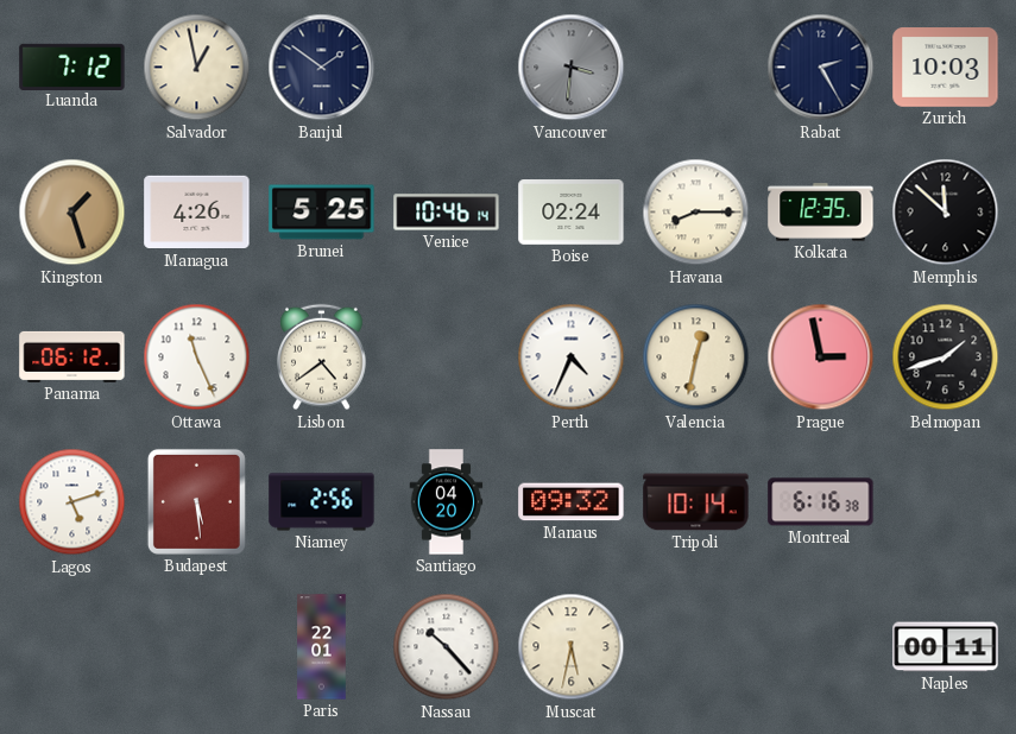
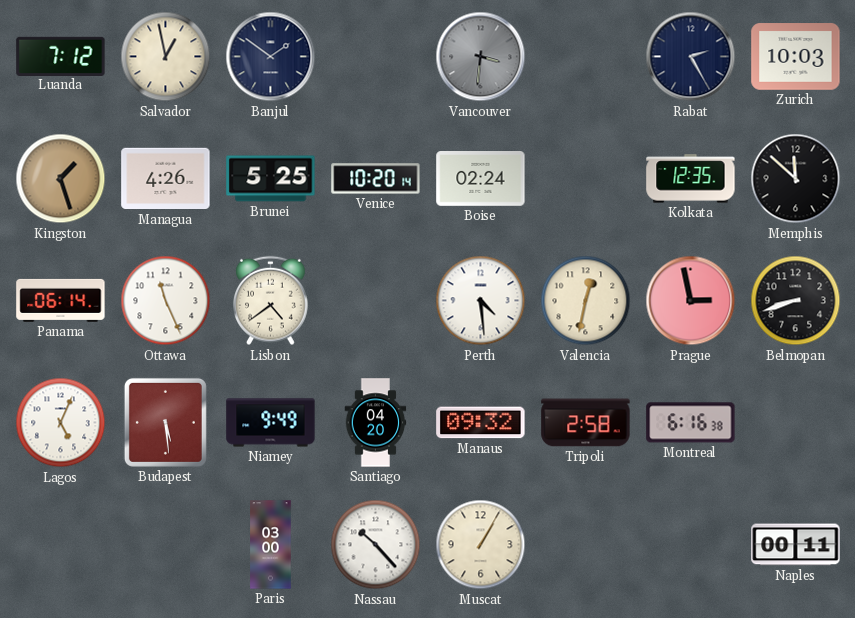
Venice: 10:46 -> 10:20 (376, 179)
Havana: 8:15 -> none (696, 213)
Panama: 06:12 -> 06:14 (61, 300)
Perth: 4:34 -> 4:29 (481, 301)
Belmopan: 1:42 -> 8:42 (796, 301)
Lagos: 5:12 -> 5:04 (61, 423)
Niamey: 2:56 -> 9:49 (271, 423)
Tripoli: 10:14 -> 2:58 (586, 423)
Paris: 22:01 -> 03:00 (271, 545)
Muscat: 5:32 -> 1:05 (481, 545)
